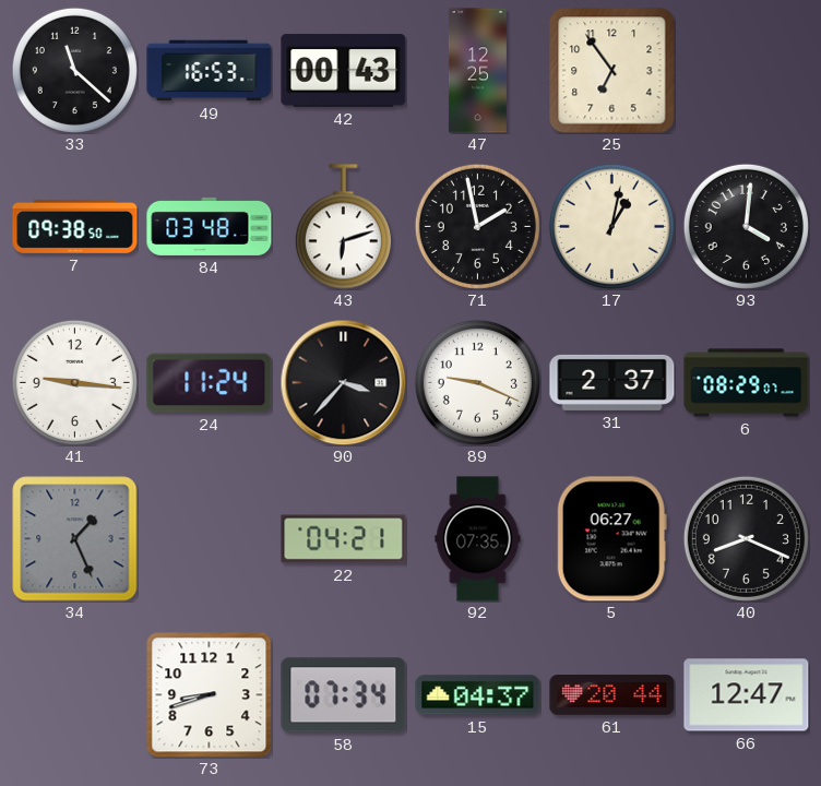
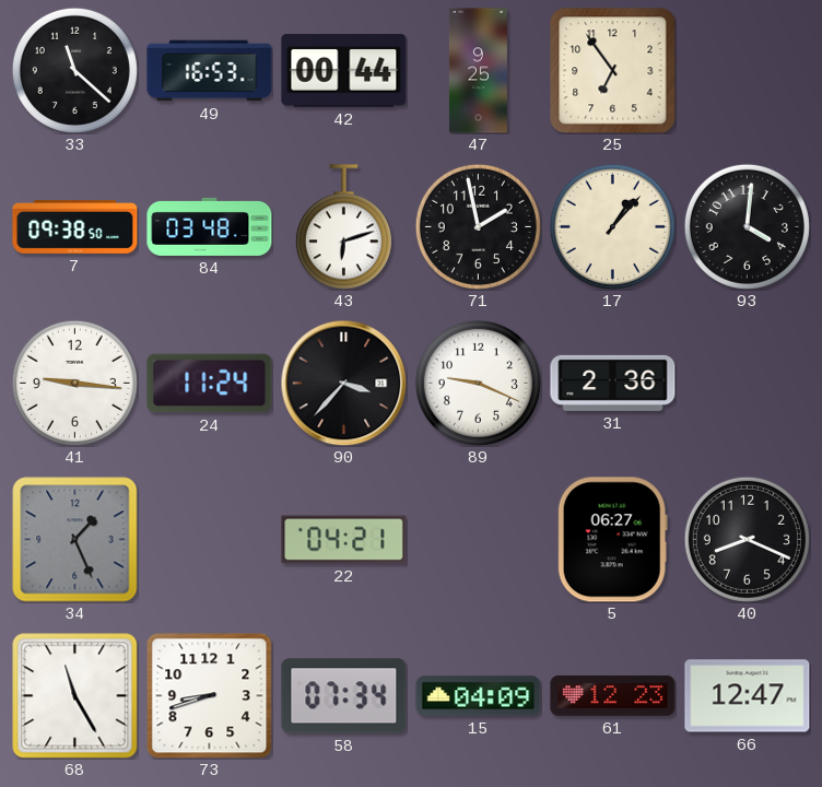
42: 00:43 -> 00:44 (344, 71)
47: 12:25 -> 9:25 (478, 71)
17: 1:02 -> 1:07 (612, 226)
31: 2:37 -> 2:36 (613, 383)
6: 08:29 -> none (747, 383)
92: 07:35 -> none (478, 539)
68: none -> 11:25 (75, 696)
15: 04:37 -> 04:09 (479, 696)
61: 20:44 -> 12:23 (613, 695)
